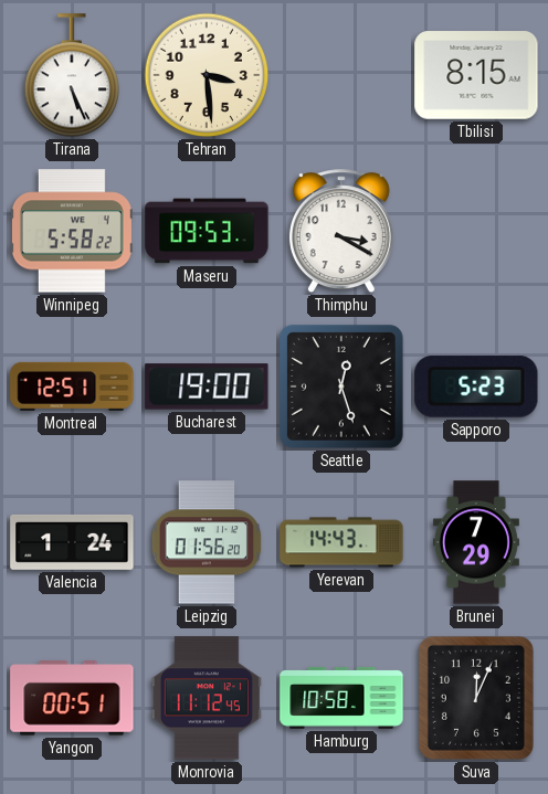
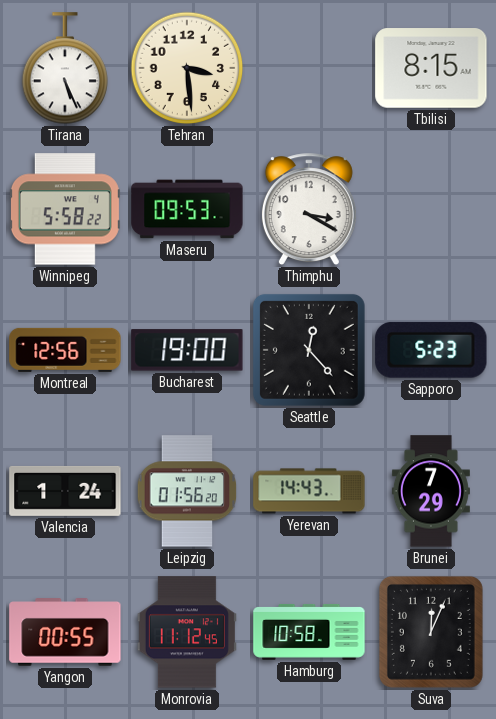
Montreal: 12:51 -> 12:56 (65, 350)
Seattle: 12:27 -> 12:23 (309, 350)
Yangon: 00:51 -> 00:55 (65, 632)
